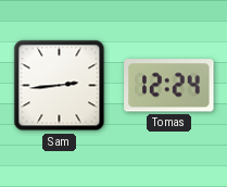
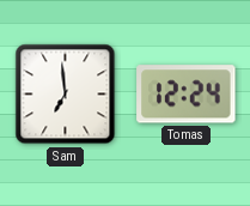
Sam: 2:44 -> 6:59 (66, 95)
